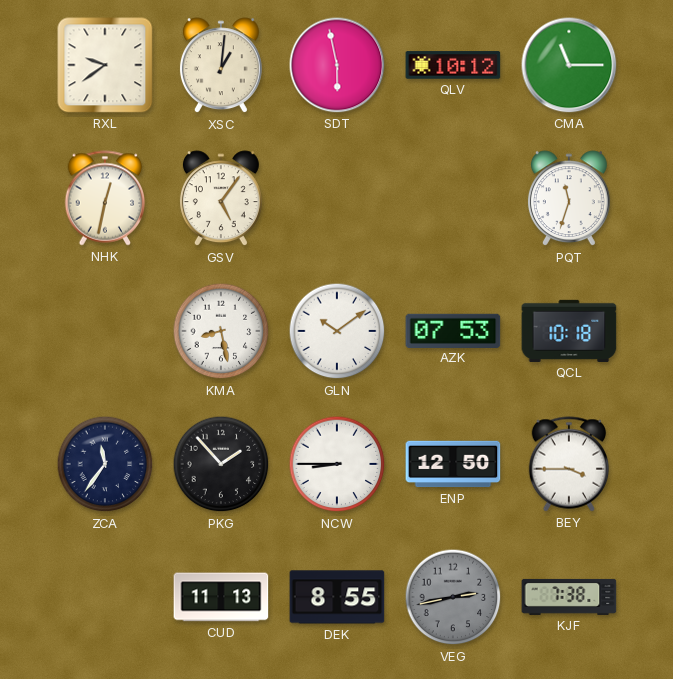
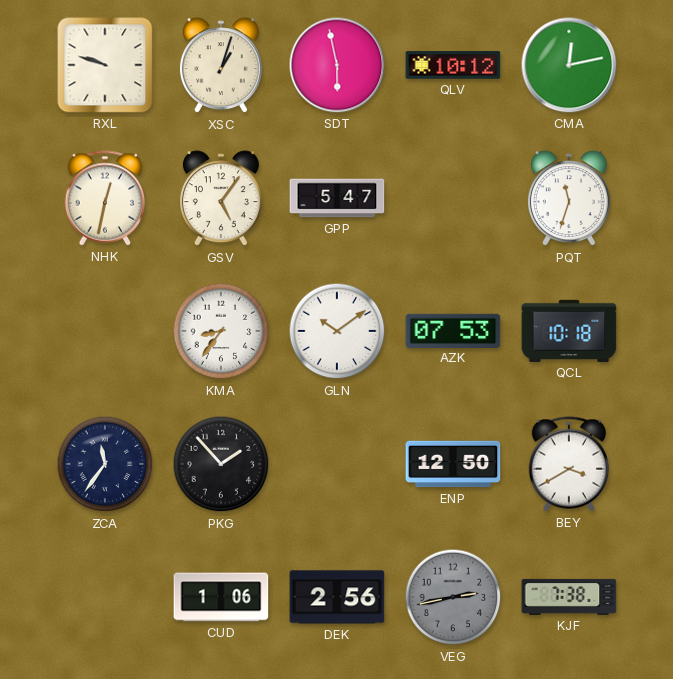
RXL: 9:39 -> 9:48 (105, 65)
XSC: 1:01 -> 1:03 (221, 66)
CMA: 11:15 -> 12:13 (569, 65)
GPP: none -> 5:47 (337, 198)
KMA: 8:28 -> 8:36 (221, 331)
NCW: 8:45 -> none (337, 464)
BEY: 3:45 -> 3:40 (569, 464)
CUD: 11:13 -> 1:06 (221, 597)
DEK: 8:55 -> 2:56 (337, 597)
